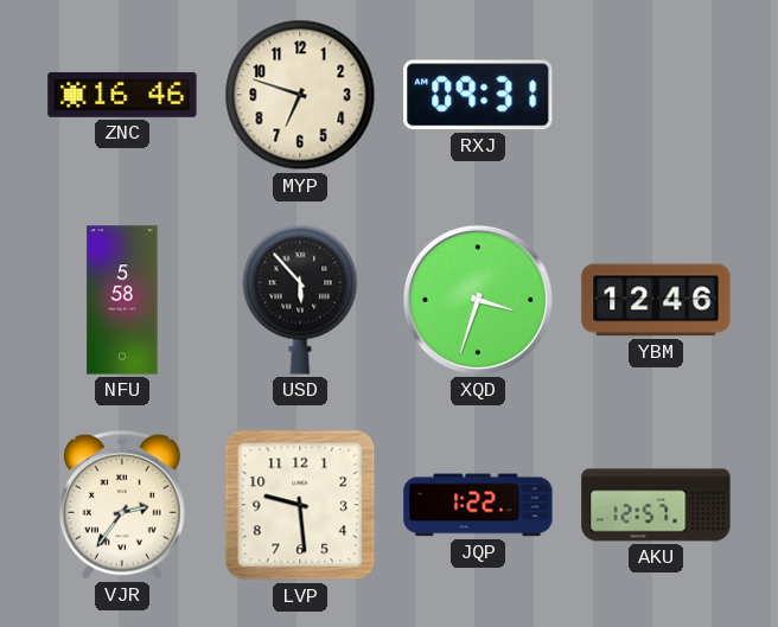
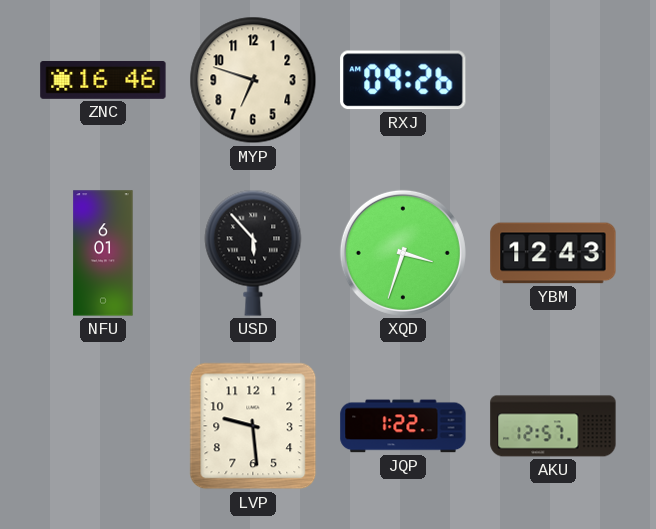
RXJ: 09:31 -> 09:26 (403, 80)
NFU: 5:58 -> 6:01 (103, 253)
YBM: 12:46 -> 12:43 (553, 253)
VJR: 2:36 -> none (122, 505)
